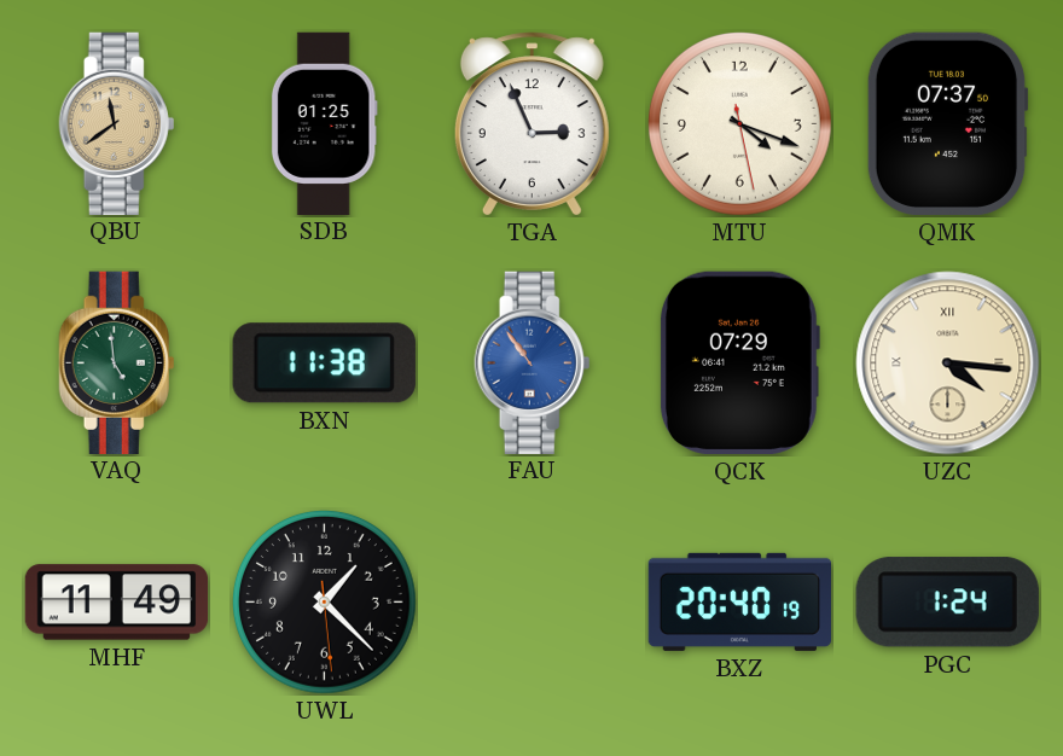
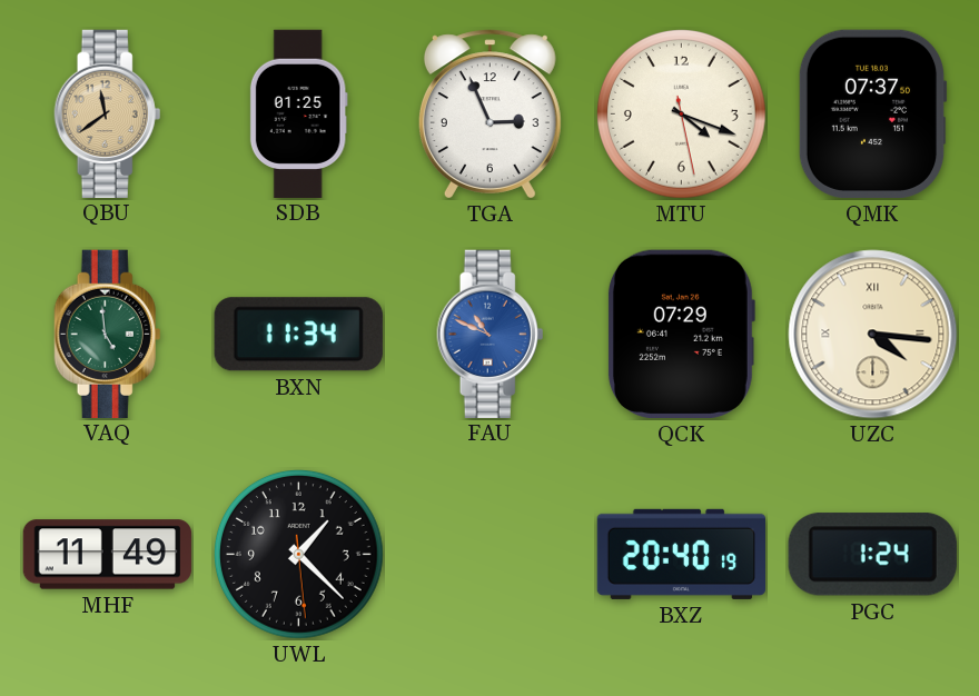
BXN: 11:38 -> 11:34 (298, 335)
FAU: 10:54 -> 10:49 (491, 334)
